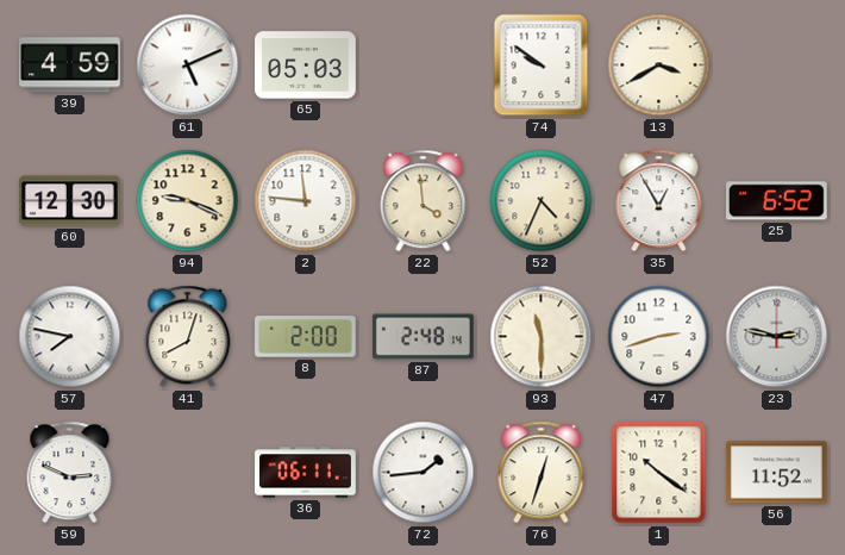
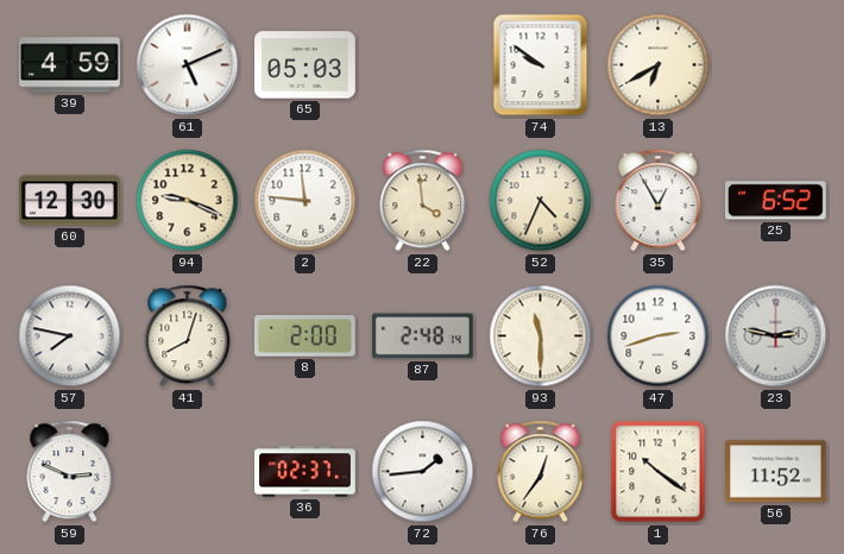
13: 3:40 -> 6:40 (659, 65)
36: 06:11 -> 02:37 (306, 472)
76: 12:33 -> 12:36 (541, 472)
